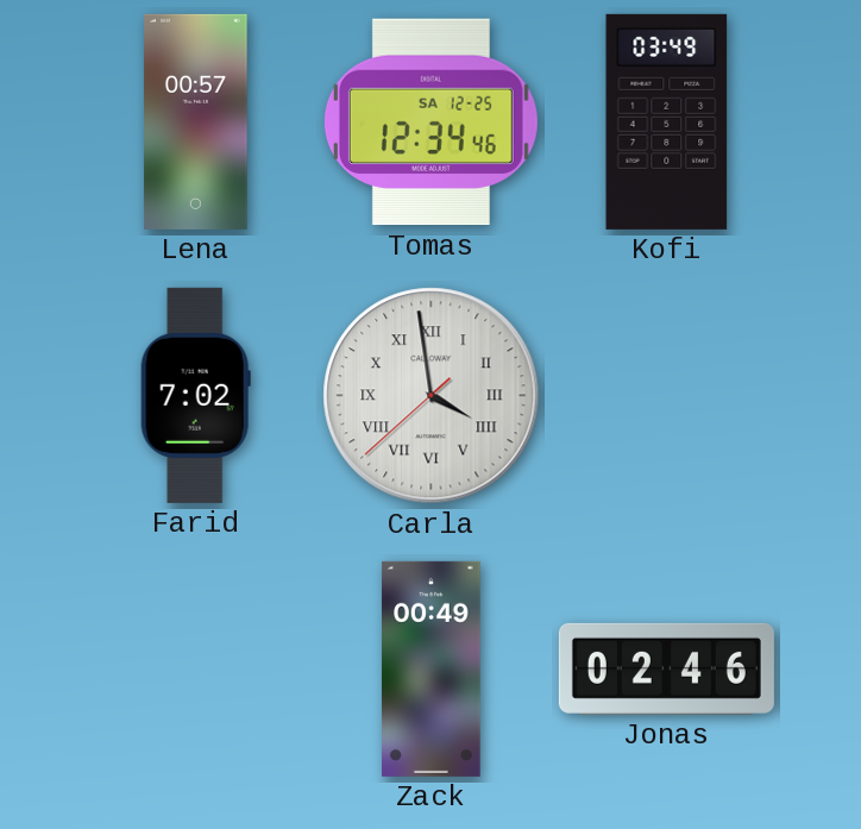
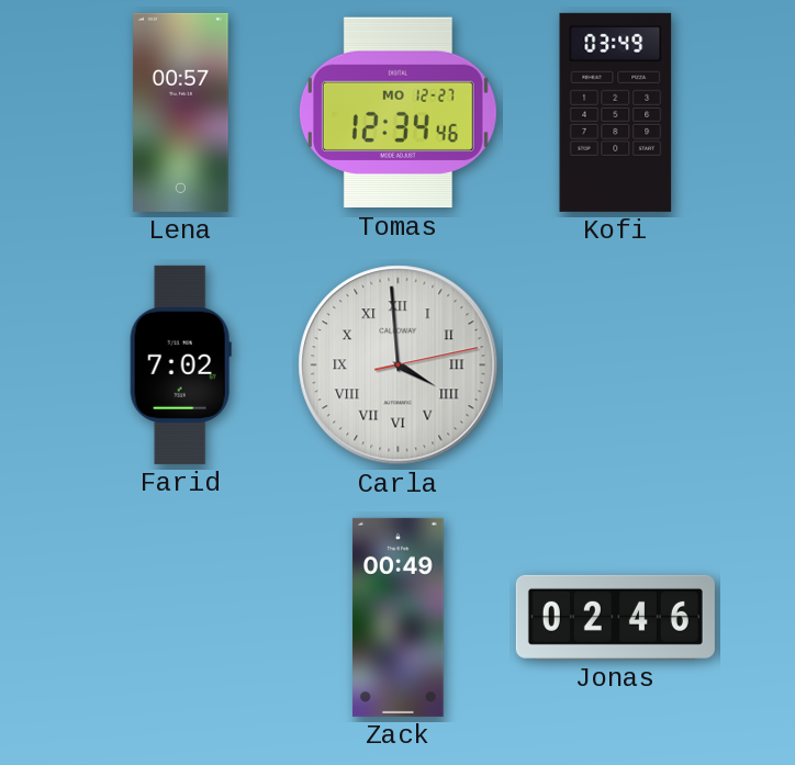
Tomas date: SA 12-25 -> MO 12-27 (398, 113)
Carla: 3:58 -> 3:59 (399, 365)
